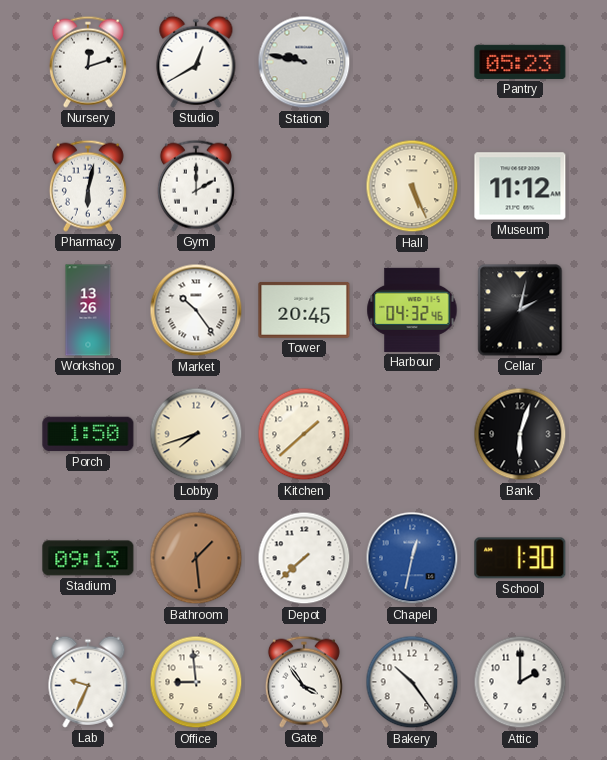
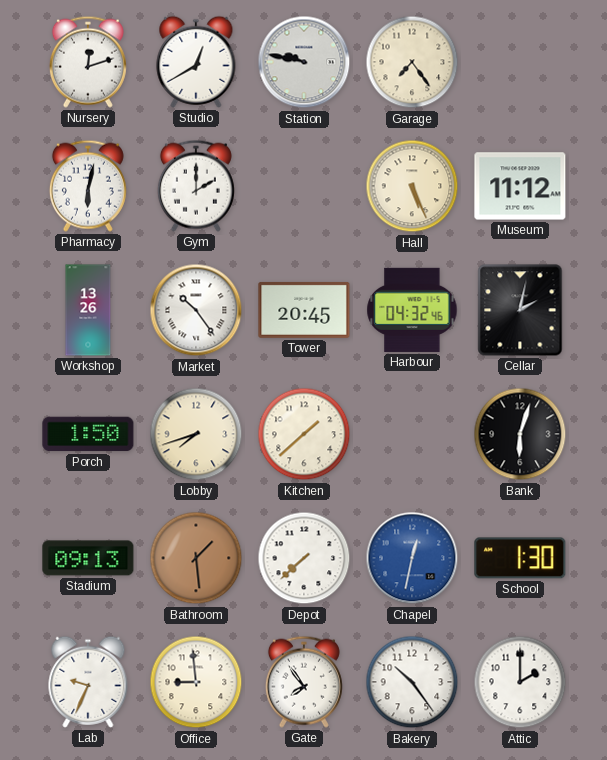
Garage: none -> 7:24 (412, 62)
Pantry: 05:23 -> none (520, 62)
Gate: 3:54 -> 7:54 (304, 682)
